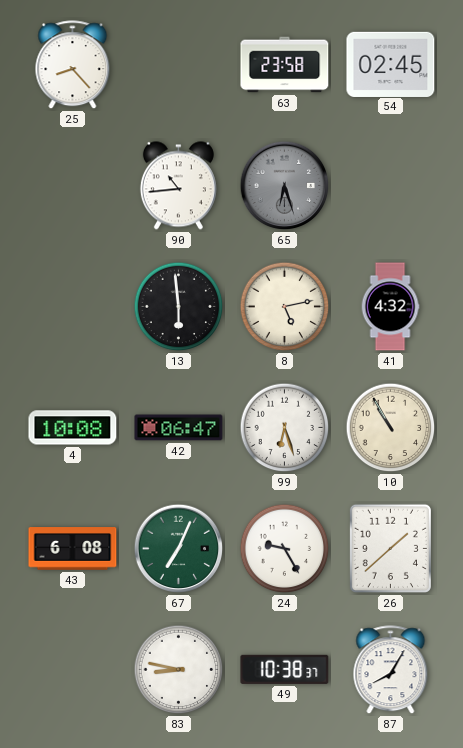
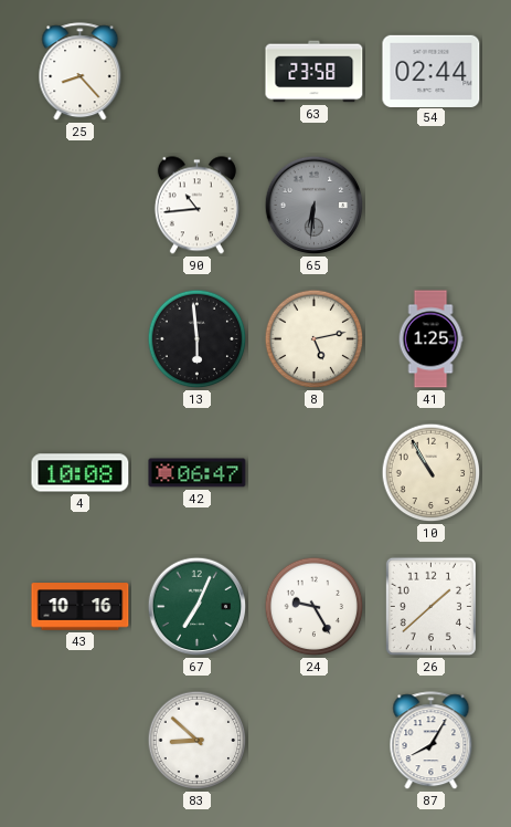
54: 02:45 -> 02:44 (432, 71)
65: 6:27 -> 6:31 (315, 206)
41: 4:32 -> 1:25 (430, 339)
99: 6:27 -> none (285, 428)
43: 6:08 -> 10:16 (81, 607)
83: 8:47 -> 8:52 (198, 741)
49: 10:38 -> none (285, 669)
